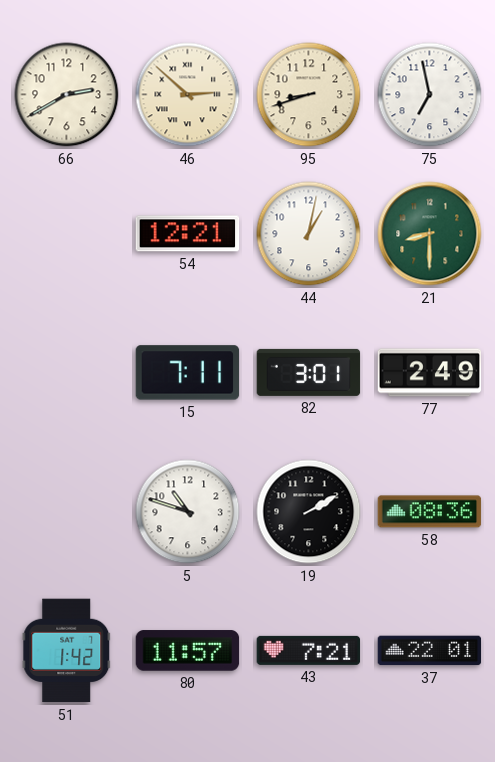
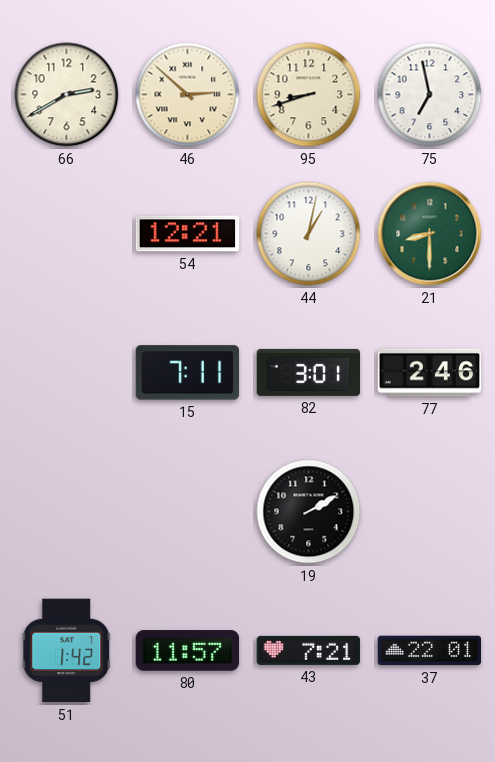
77: 2:49 -> 2:46 (430, 373)
5: 10:48 -> none (188, 512)
58: 08:36 -> none (430, 512)
